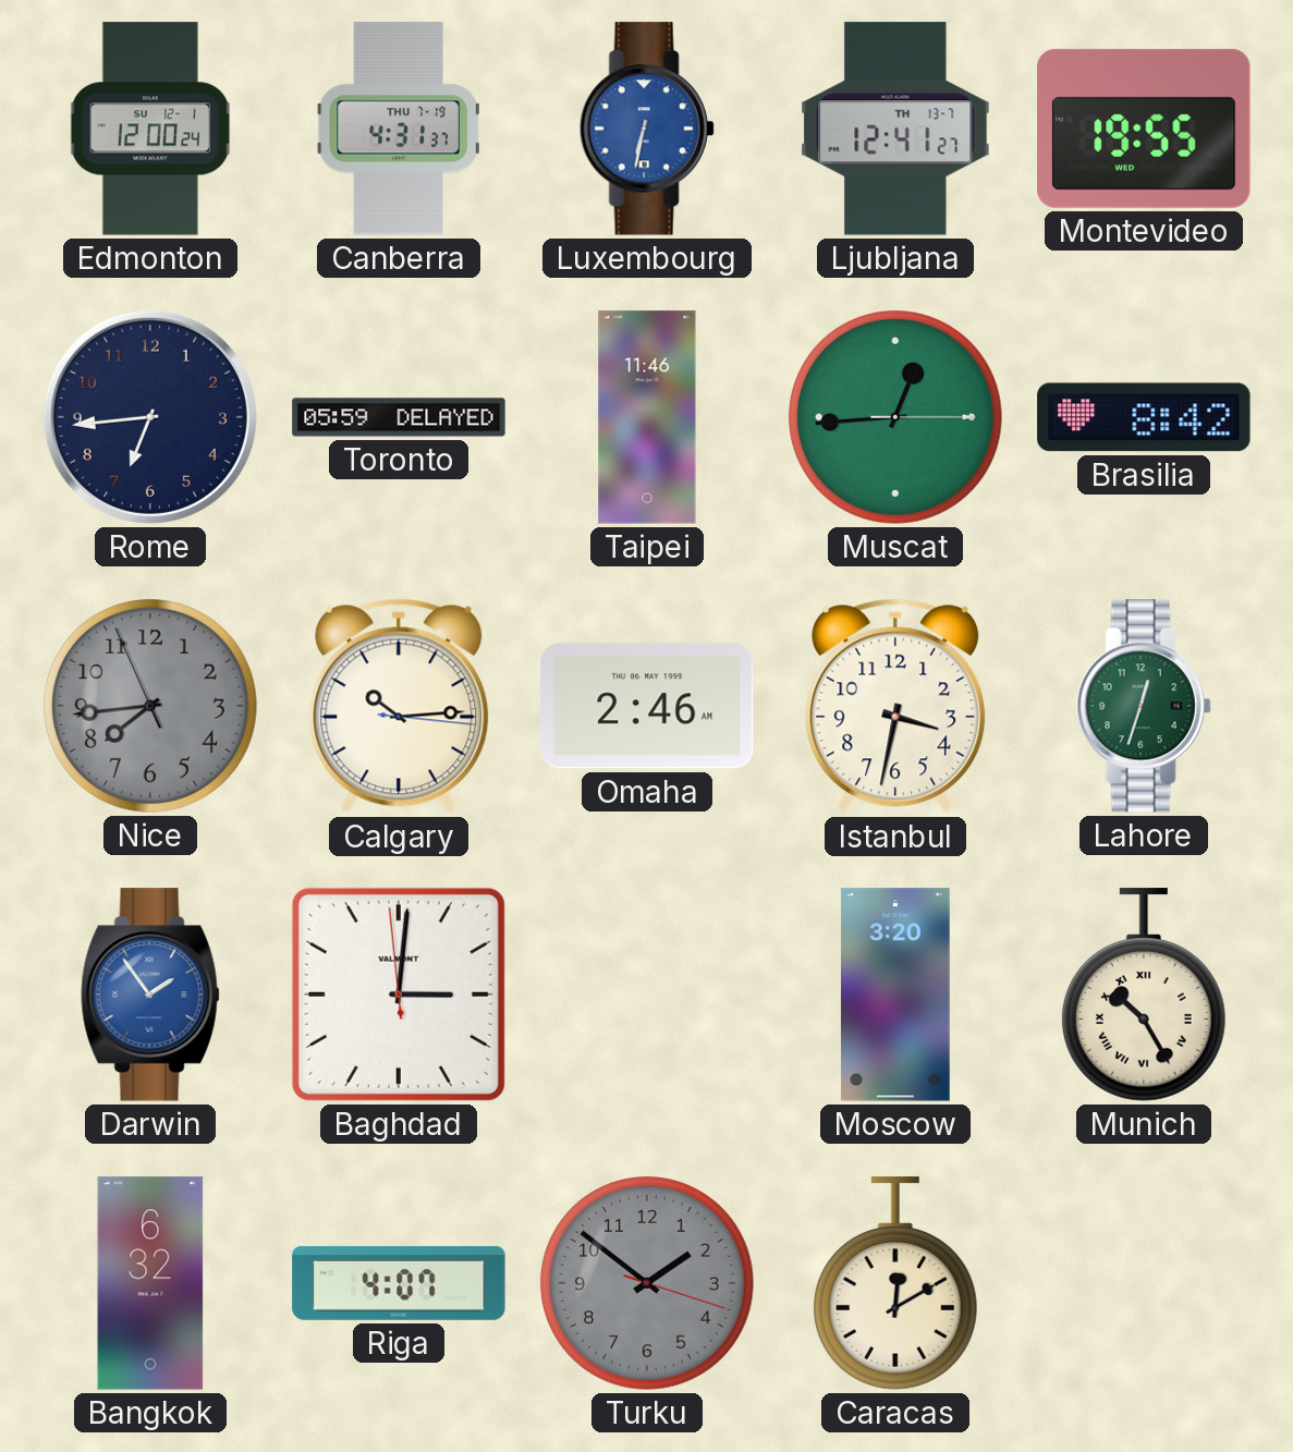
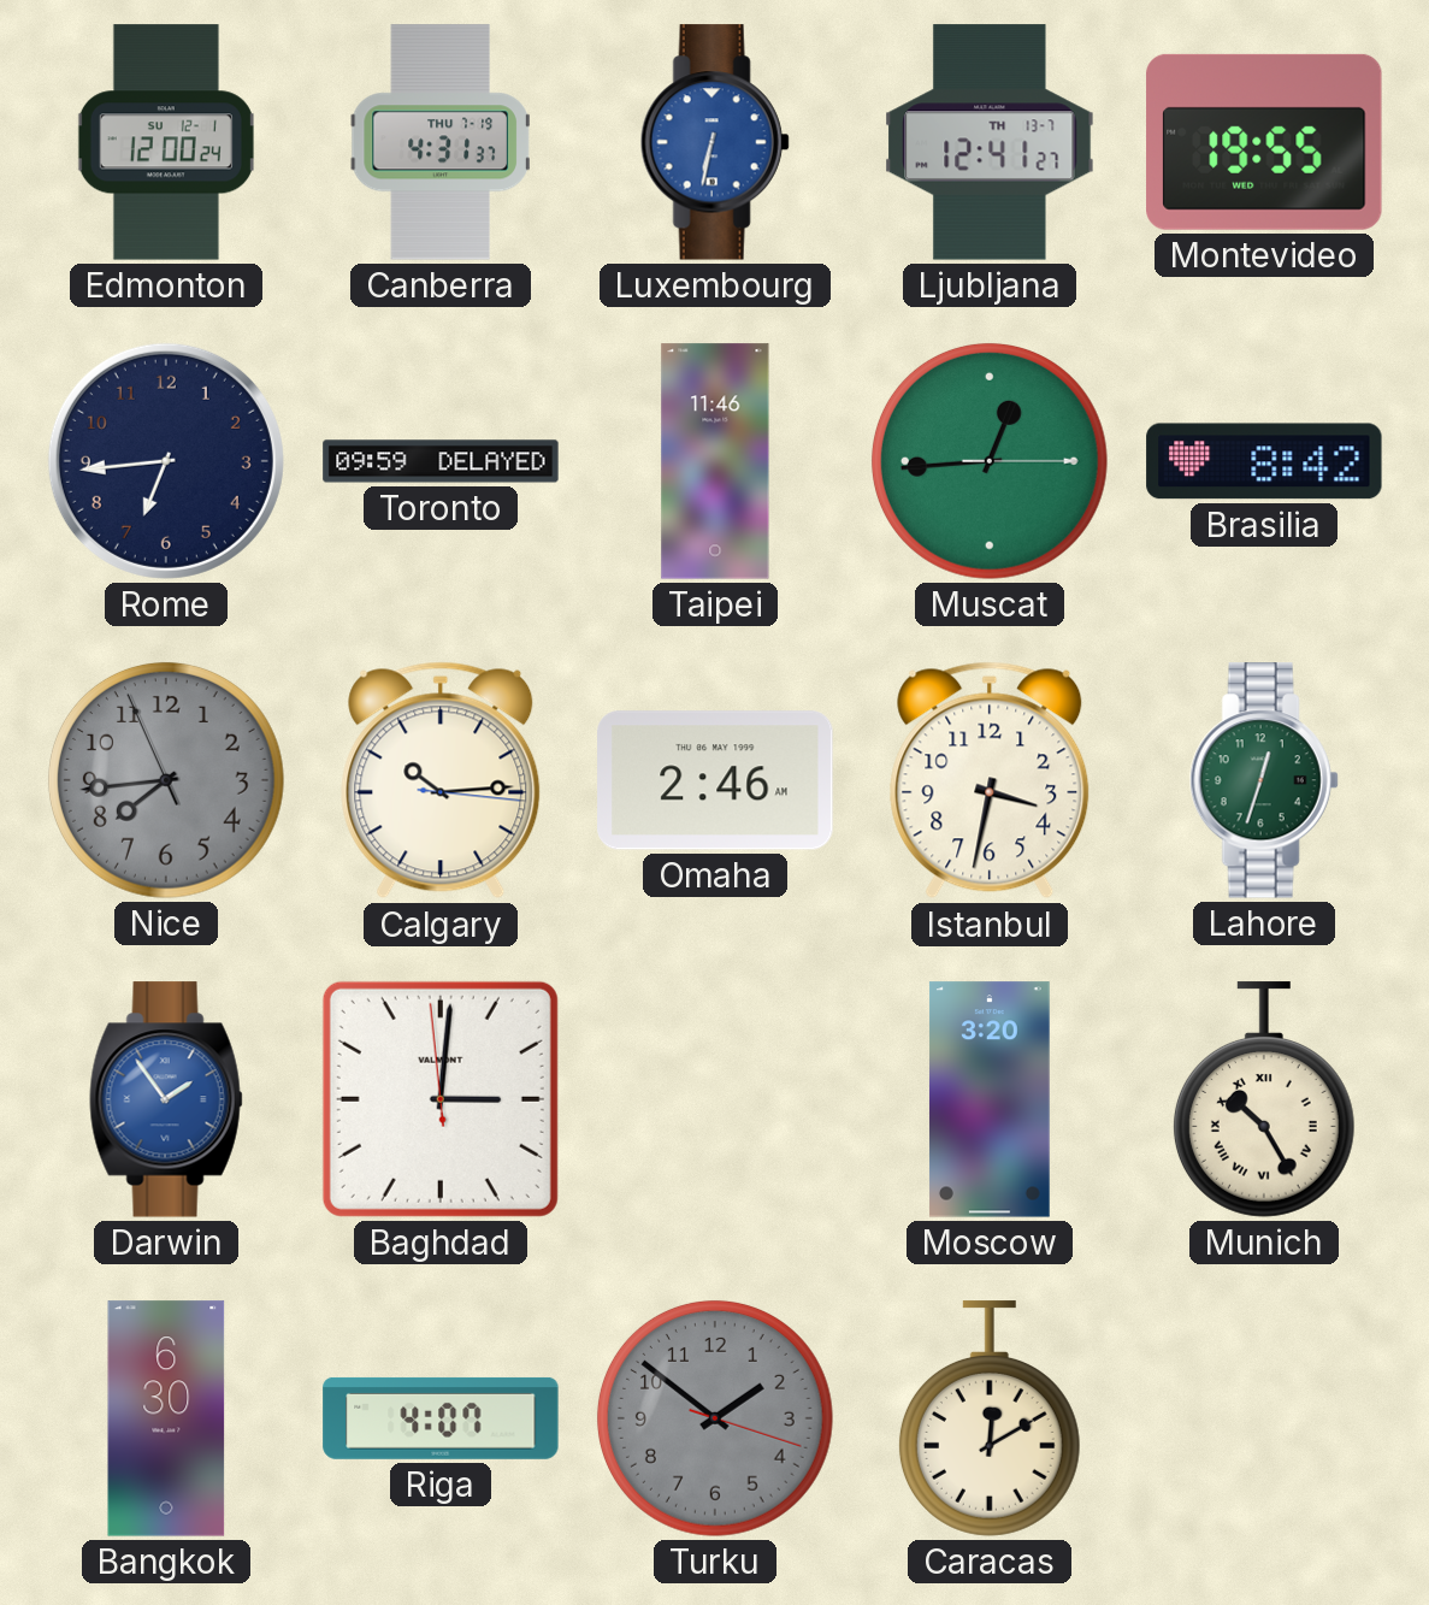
Toronto: 05:59 -> 09:59 (441, 461)
Bangkok: 6:32 -> 6:30 (166, 1418)
